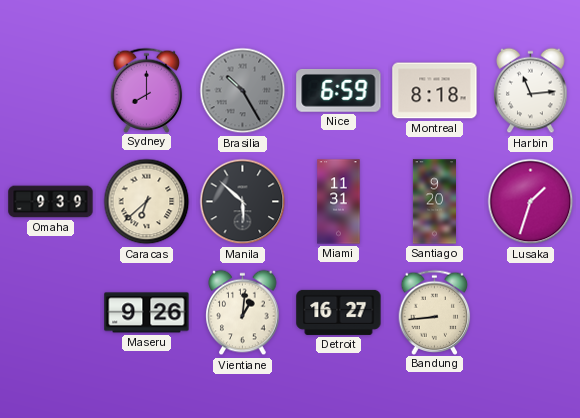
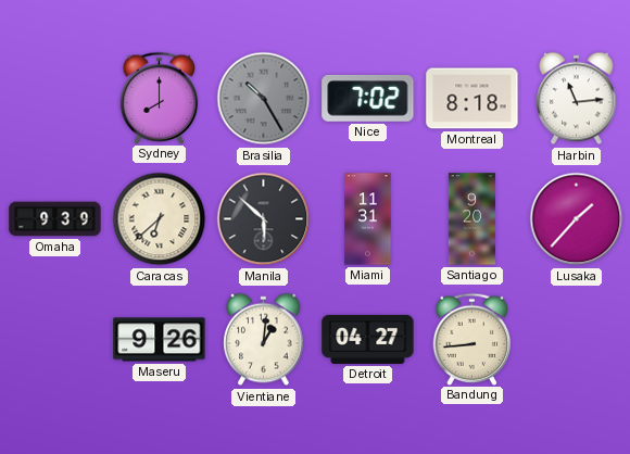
Nice: 6:59 -> 7:02 (368, 99)
Lusaka: 1:33 -> 1:37 (577, 219)
Detroit: 16:27 -> 04:27 (368, 339)
